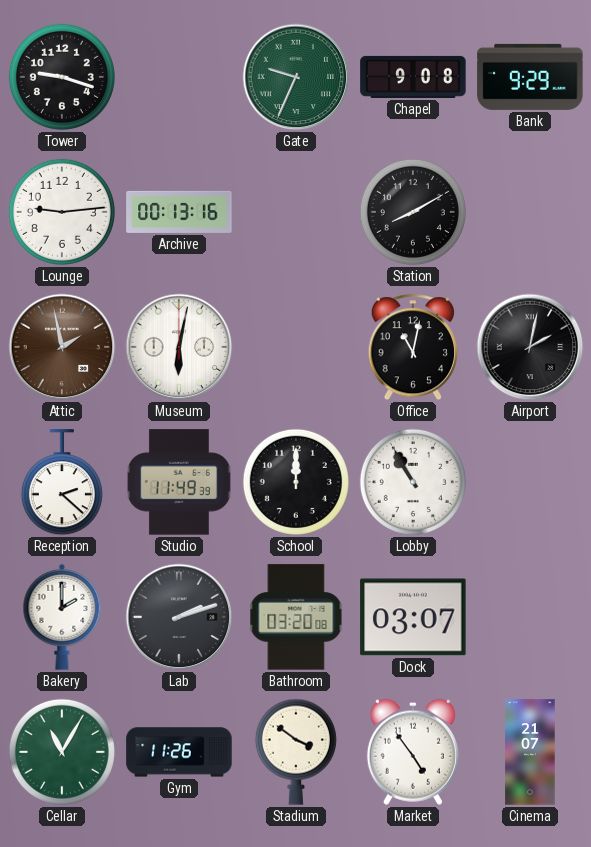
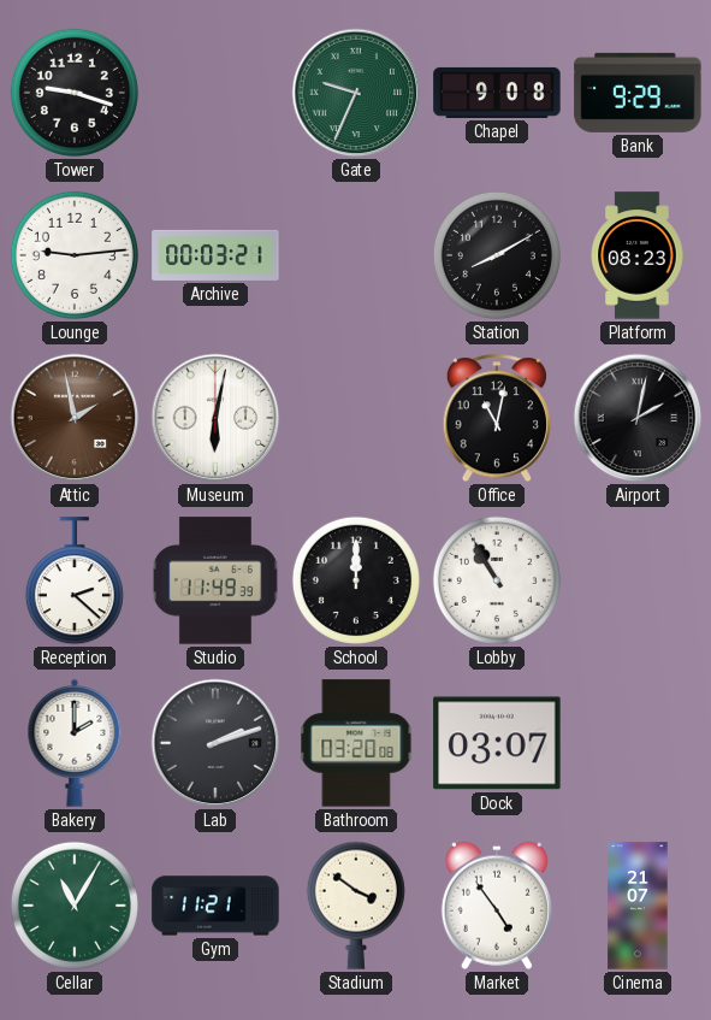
Archive: 00:13 -> 00:03 (215, 255)
Platform: none -> 08:23 (638, 255)
Gym: 11:26 -> 11:21 (215, 906)
